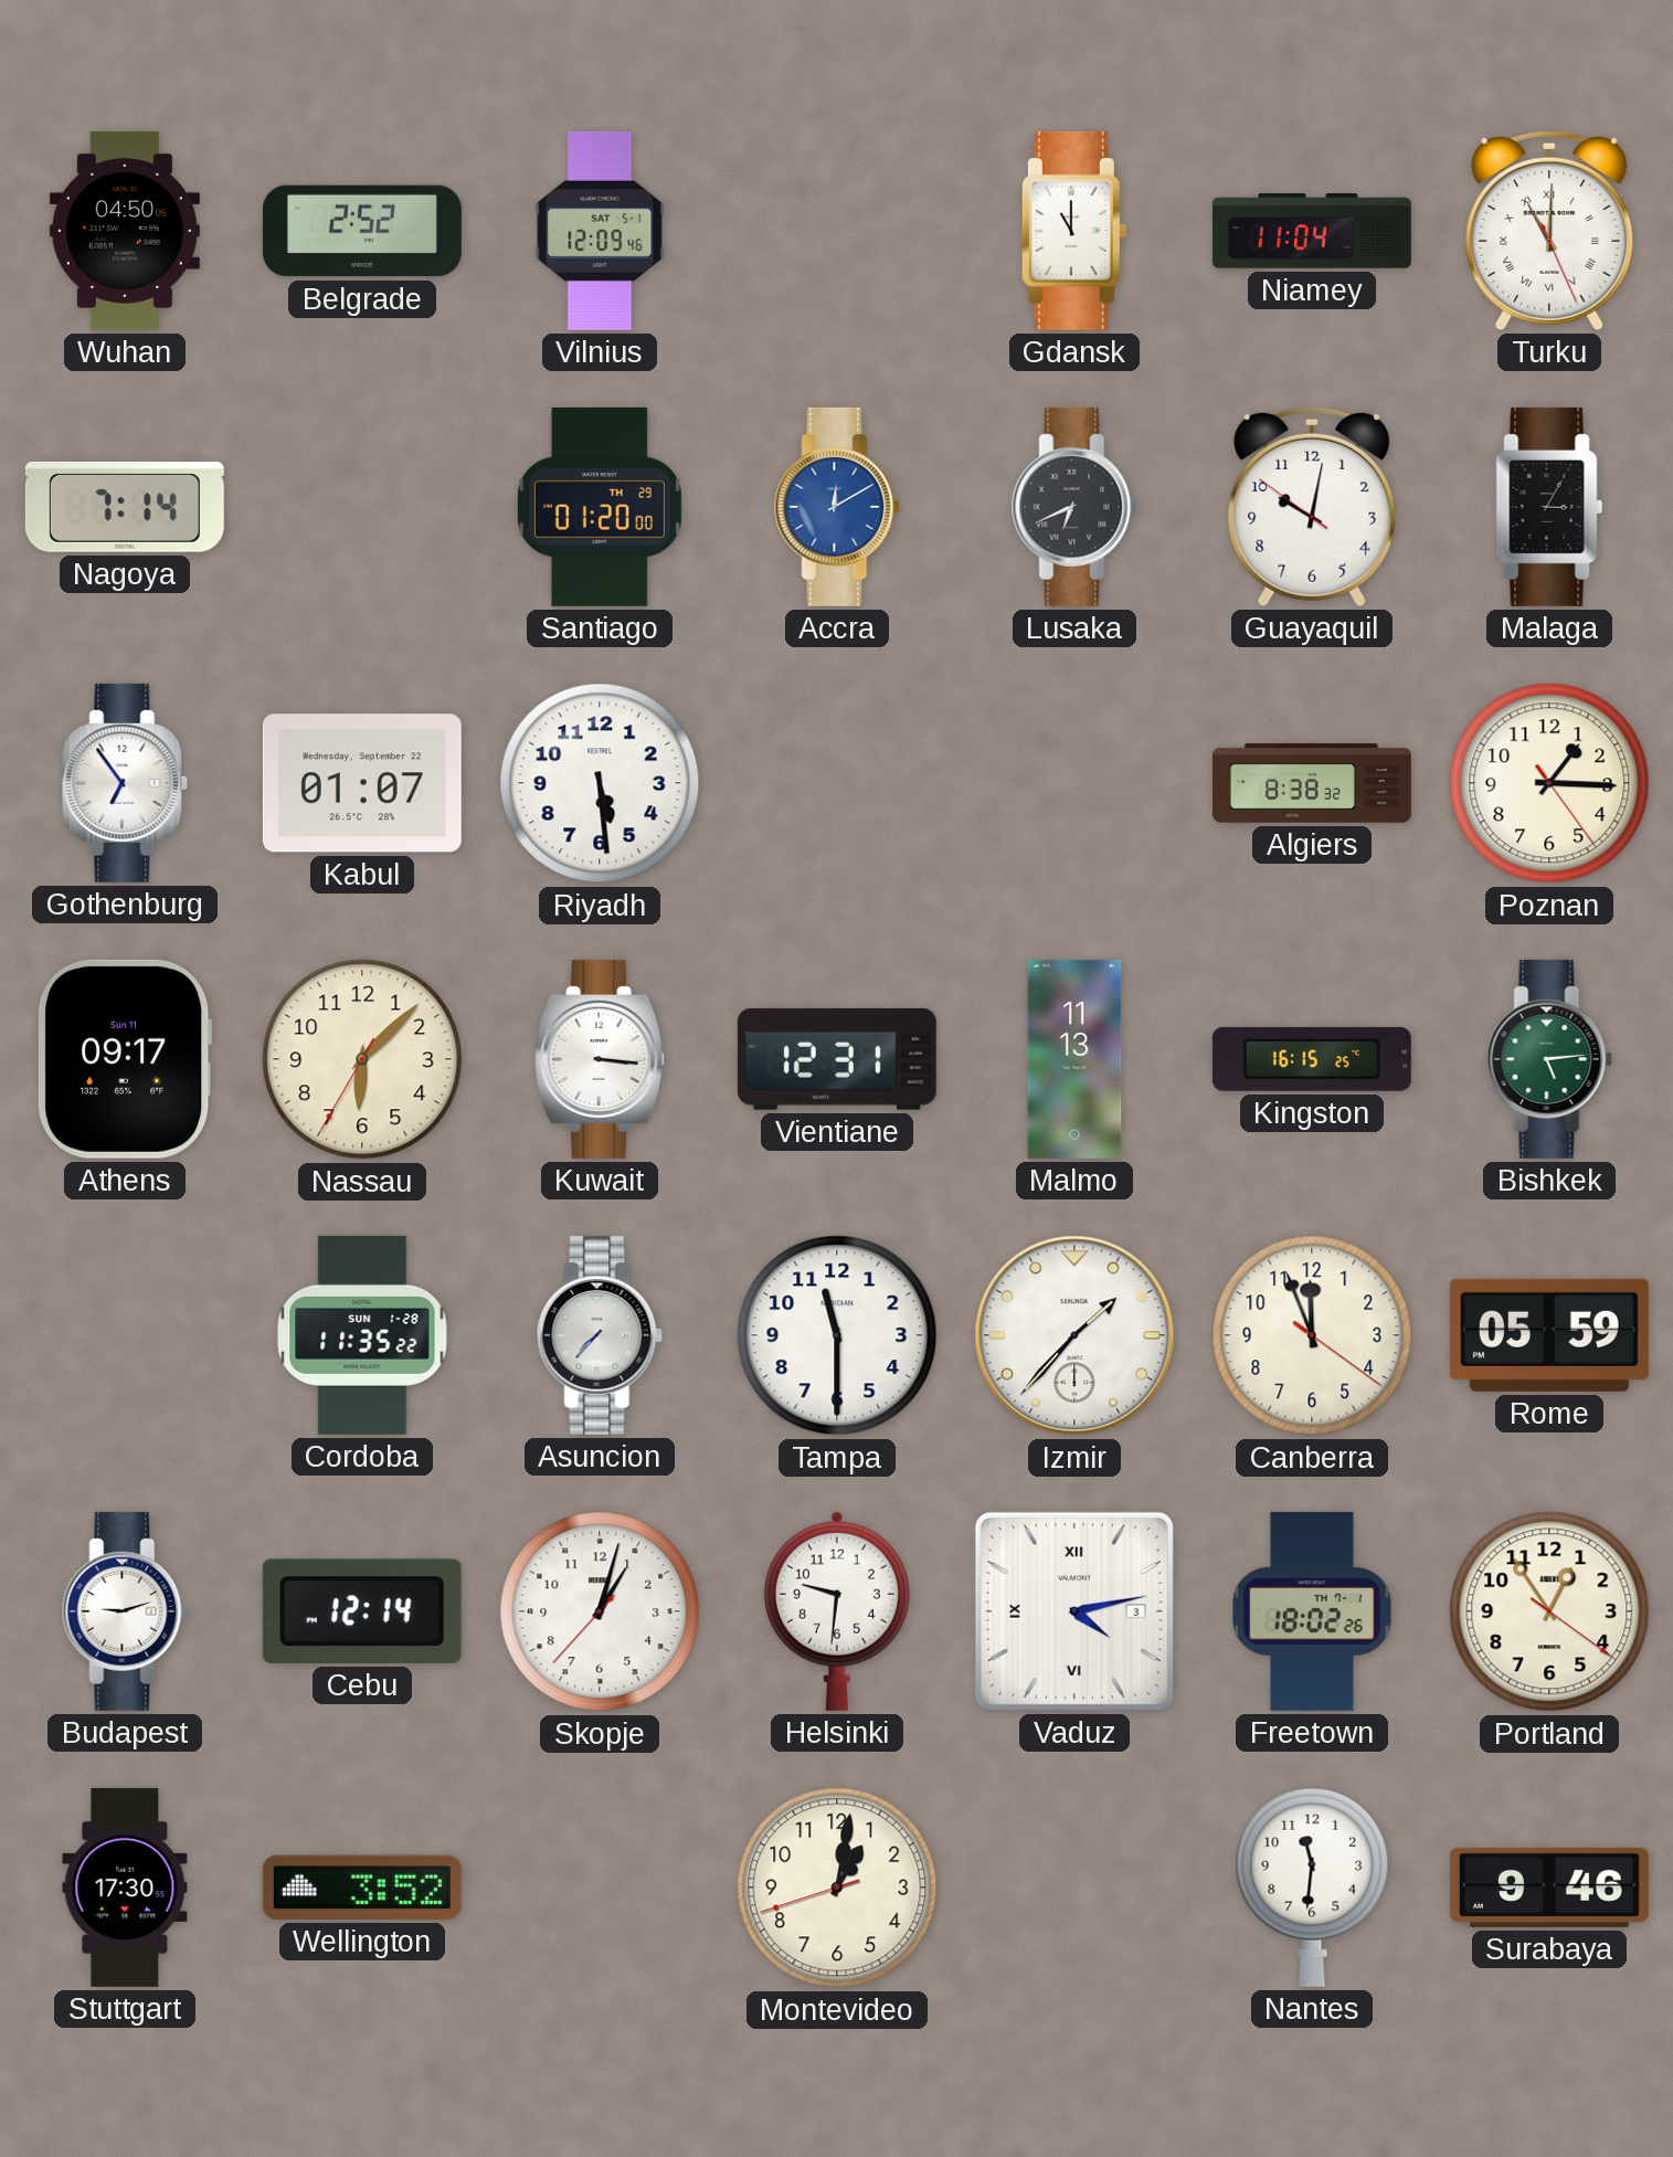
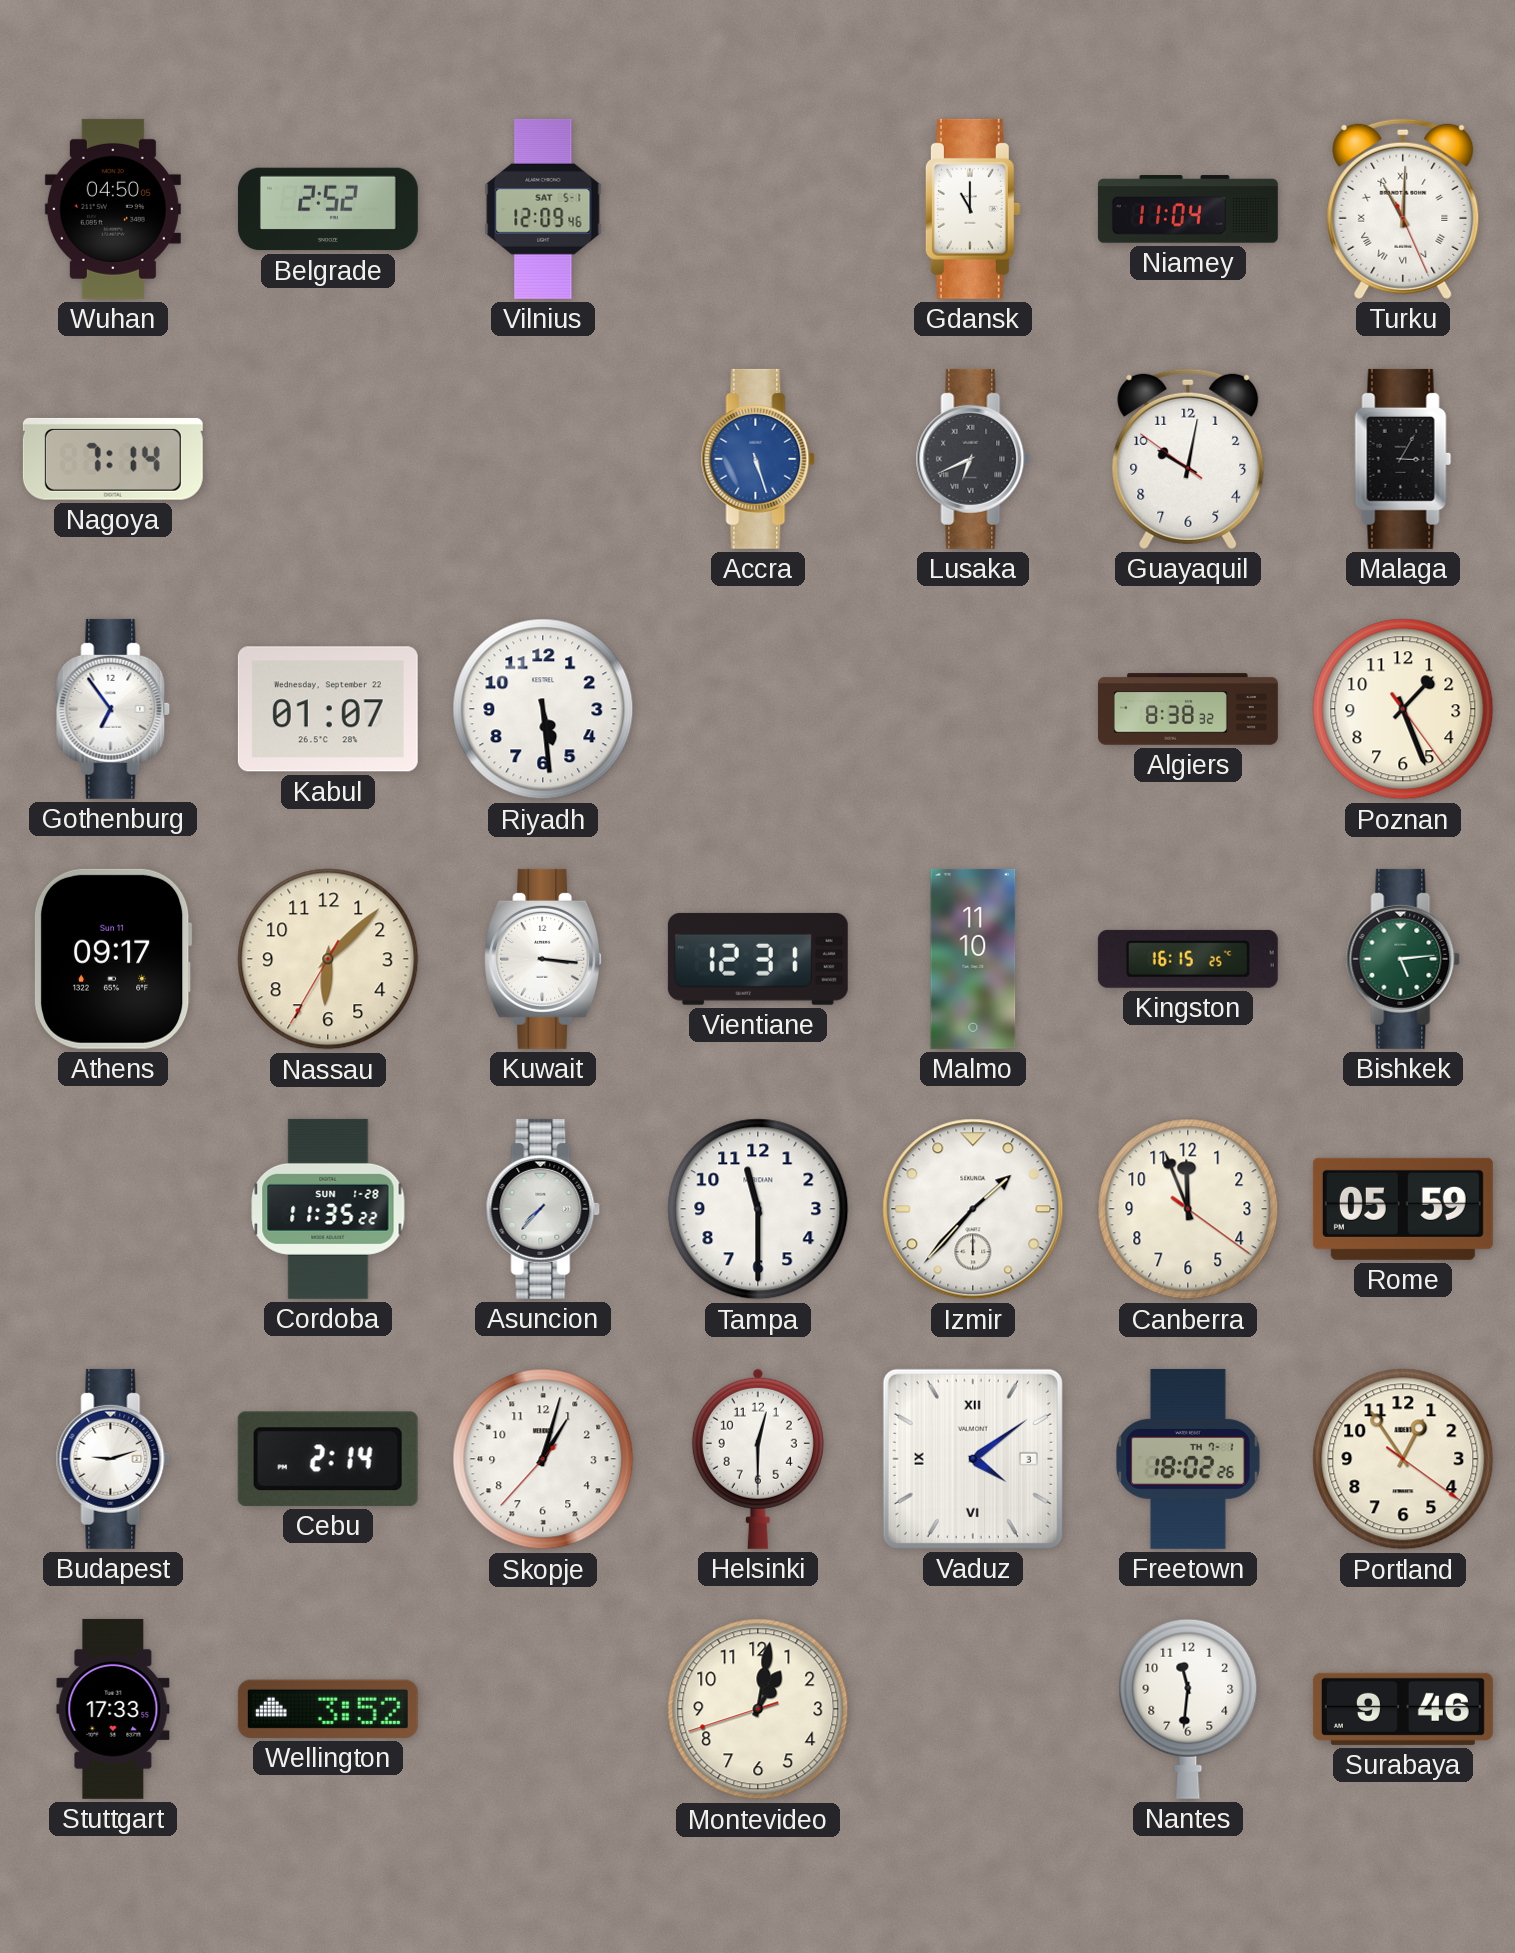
Santiago: 01:20 -> none (600, 507)
Accra: 12:10 -> 5:27 (758, 459)
Poznan: 1:15 -> 1:26 (1403, 709)
Malmo: 11:13 -> 11:10 (973, 959)
Cebu: 12:14 -> 2:14 (328, 1459)
Helsinki: 9:31 -> 12:30 (758, 1459)
Vaduz: 4:13 -> 4:09 (973, 1459)
Stuttgart: 17:30 -> 17:33 (113, 1709)
